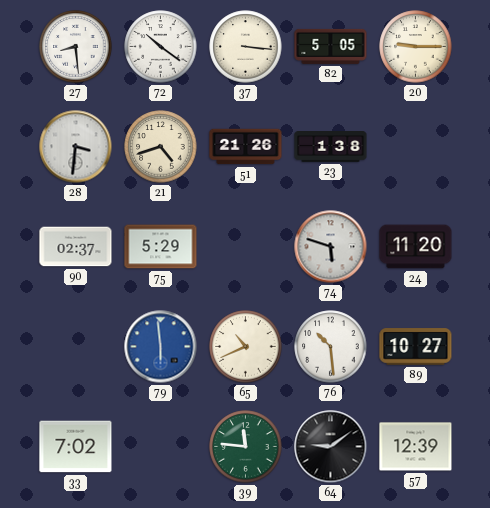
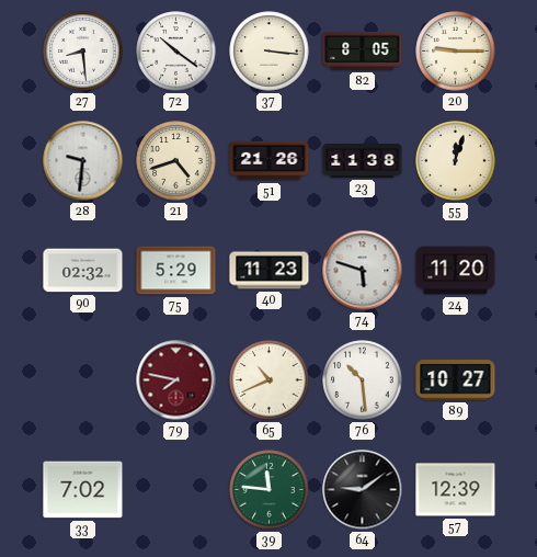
82: 5:05 -> 8:05 (363, 50)
28: 3:31 -> 9:31 (83, 161)
23: 1:38 -> 11:38 (363, 161)
55: none -> 12:03 (456, 161)
90: 02:37 -> 02:32 (83, 271)
40: none -> 11:23 (270, 271)
79: 5:59 -> 7:47 (176, 380)
79 dial: blue -> burgundy (176, 380)
